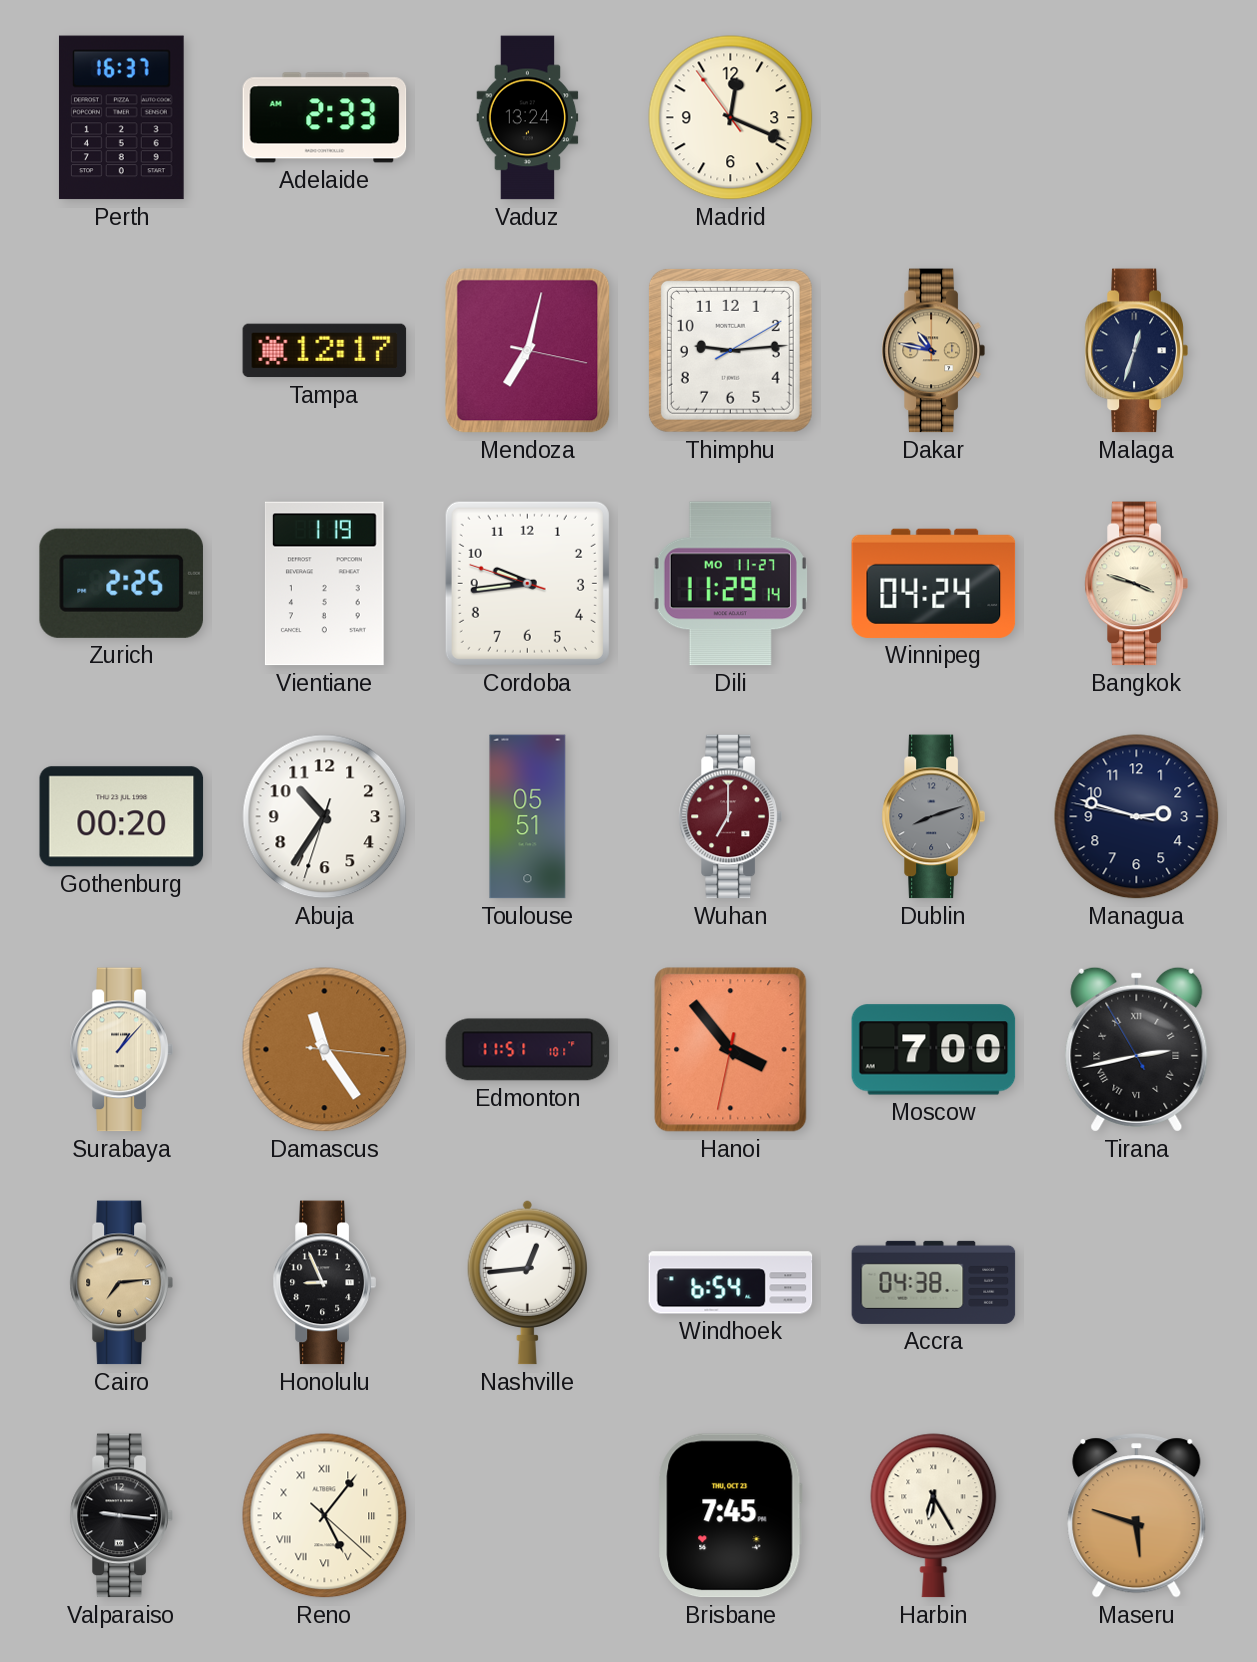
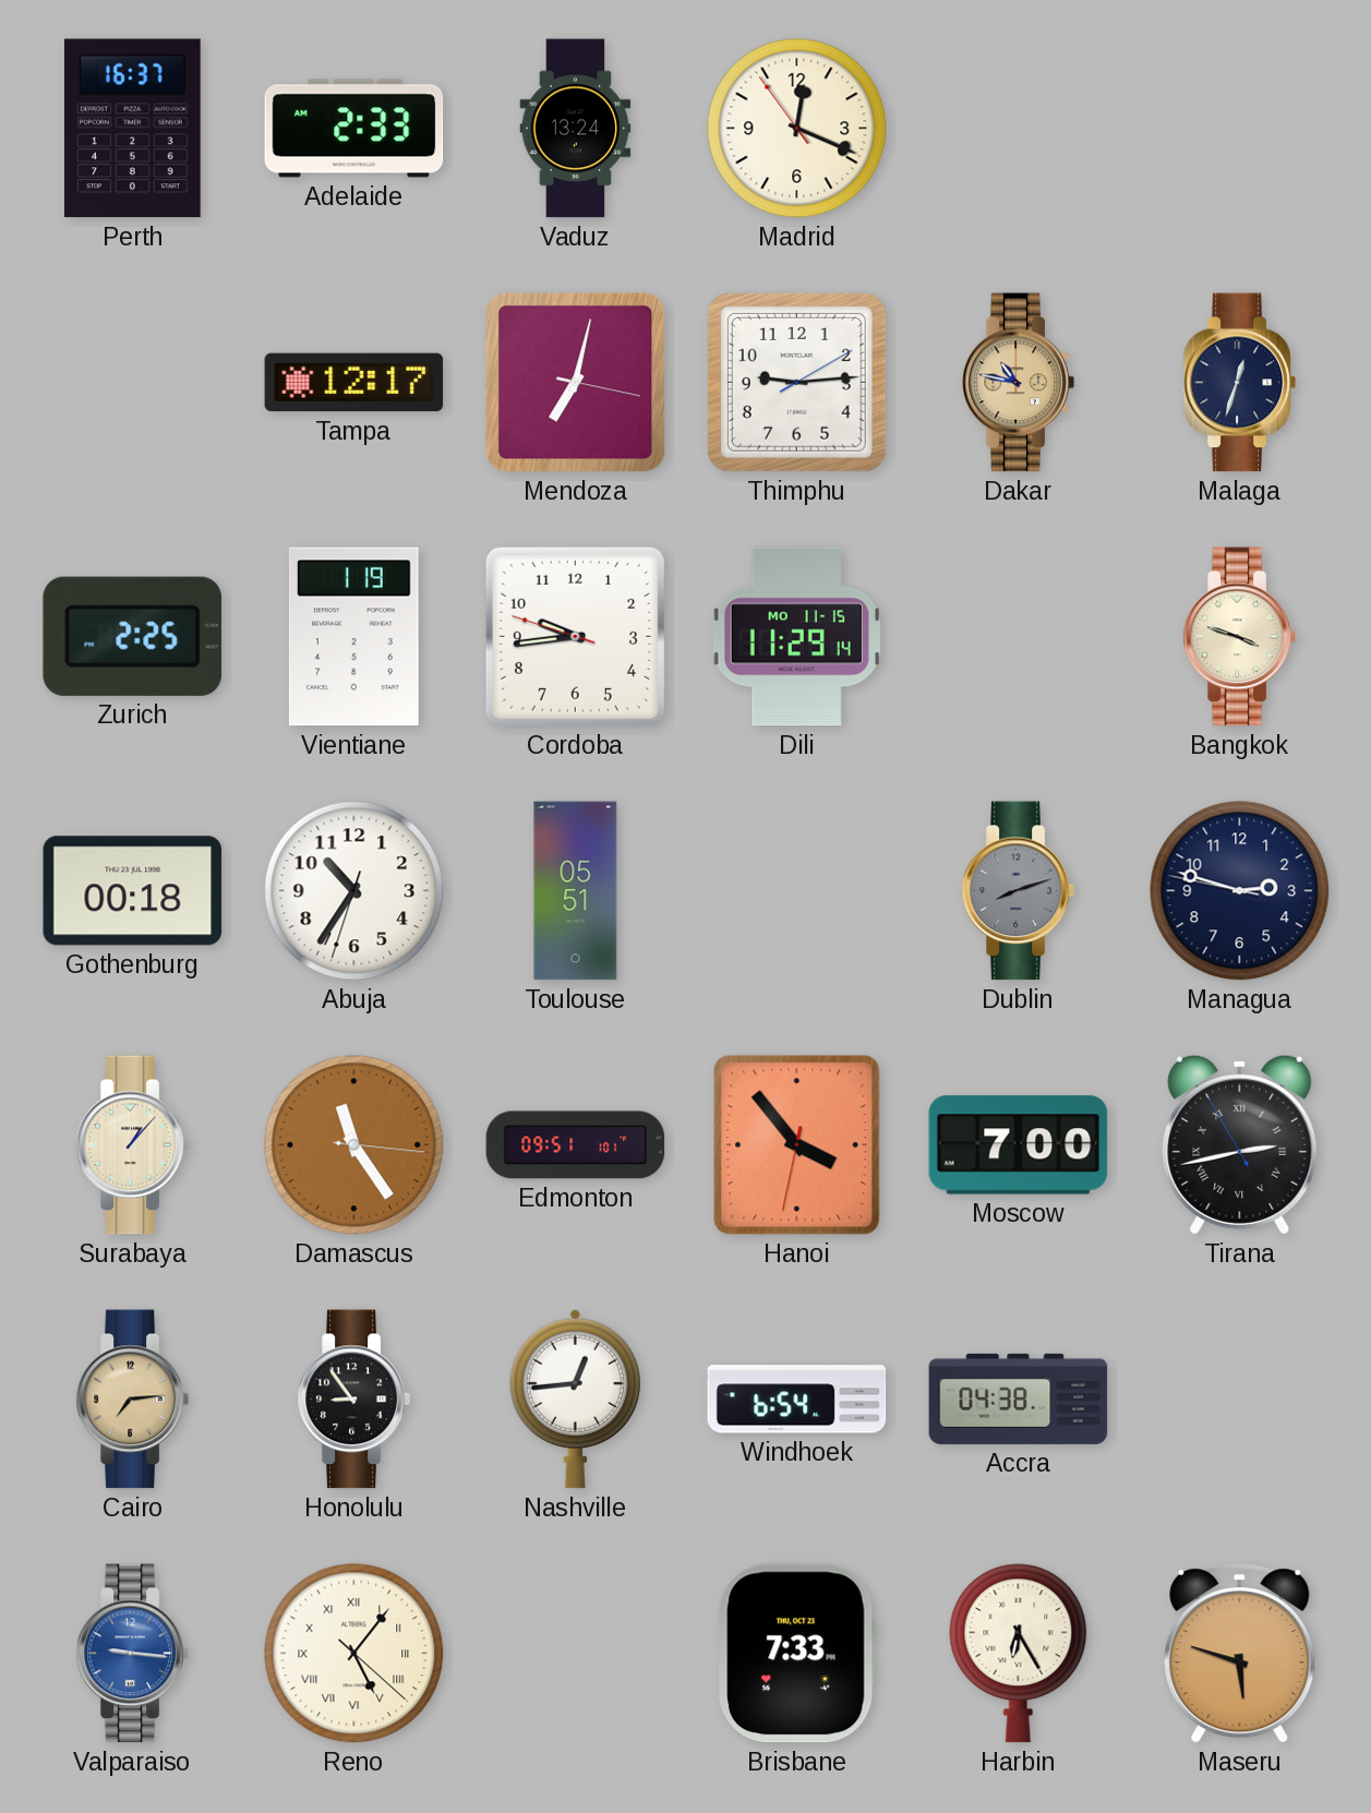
Dili date: MO 11-27 -> MO 11-15 (796, 637)
Winnipeg: 04:24 -> none (934, 583)
Gothenburg: 00:20 -> 00:18 (133, 891)
Wuhan: 7:00 -> none (730, 817)
Edmonton: 11:51 -> 09:51 (576, 1145)
Honolulu: 8:56 -> 8:54 (353, 1400)
Valparaiso dial: black -> blue (132, 1654)
Brisbane: 7:45 -> 7:33 (796, 1654)
